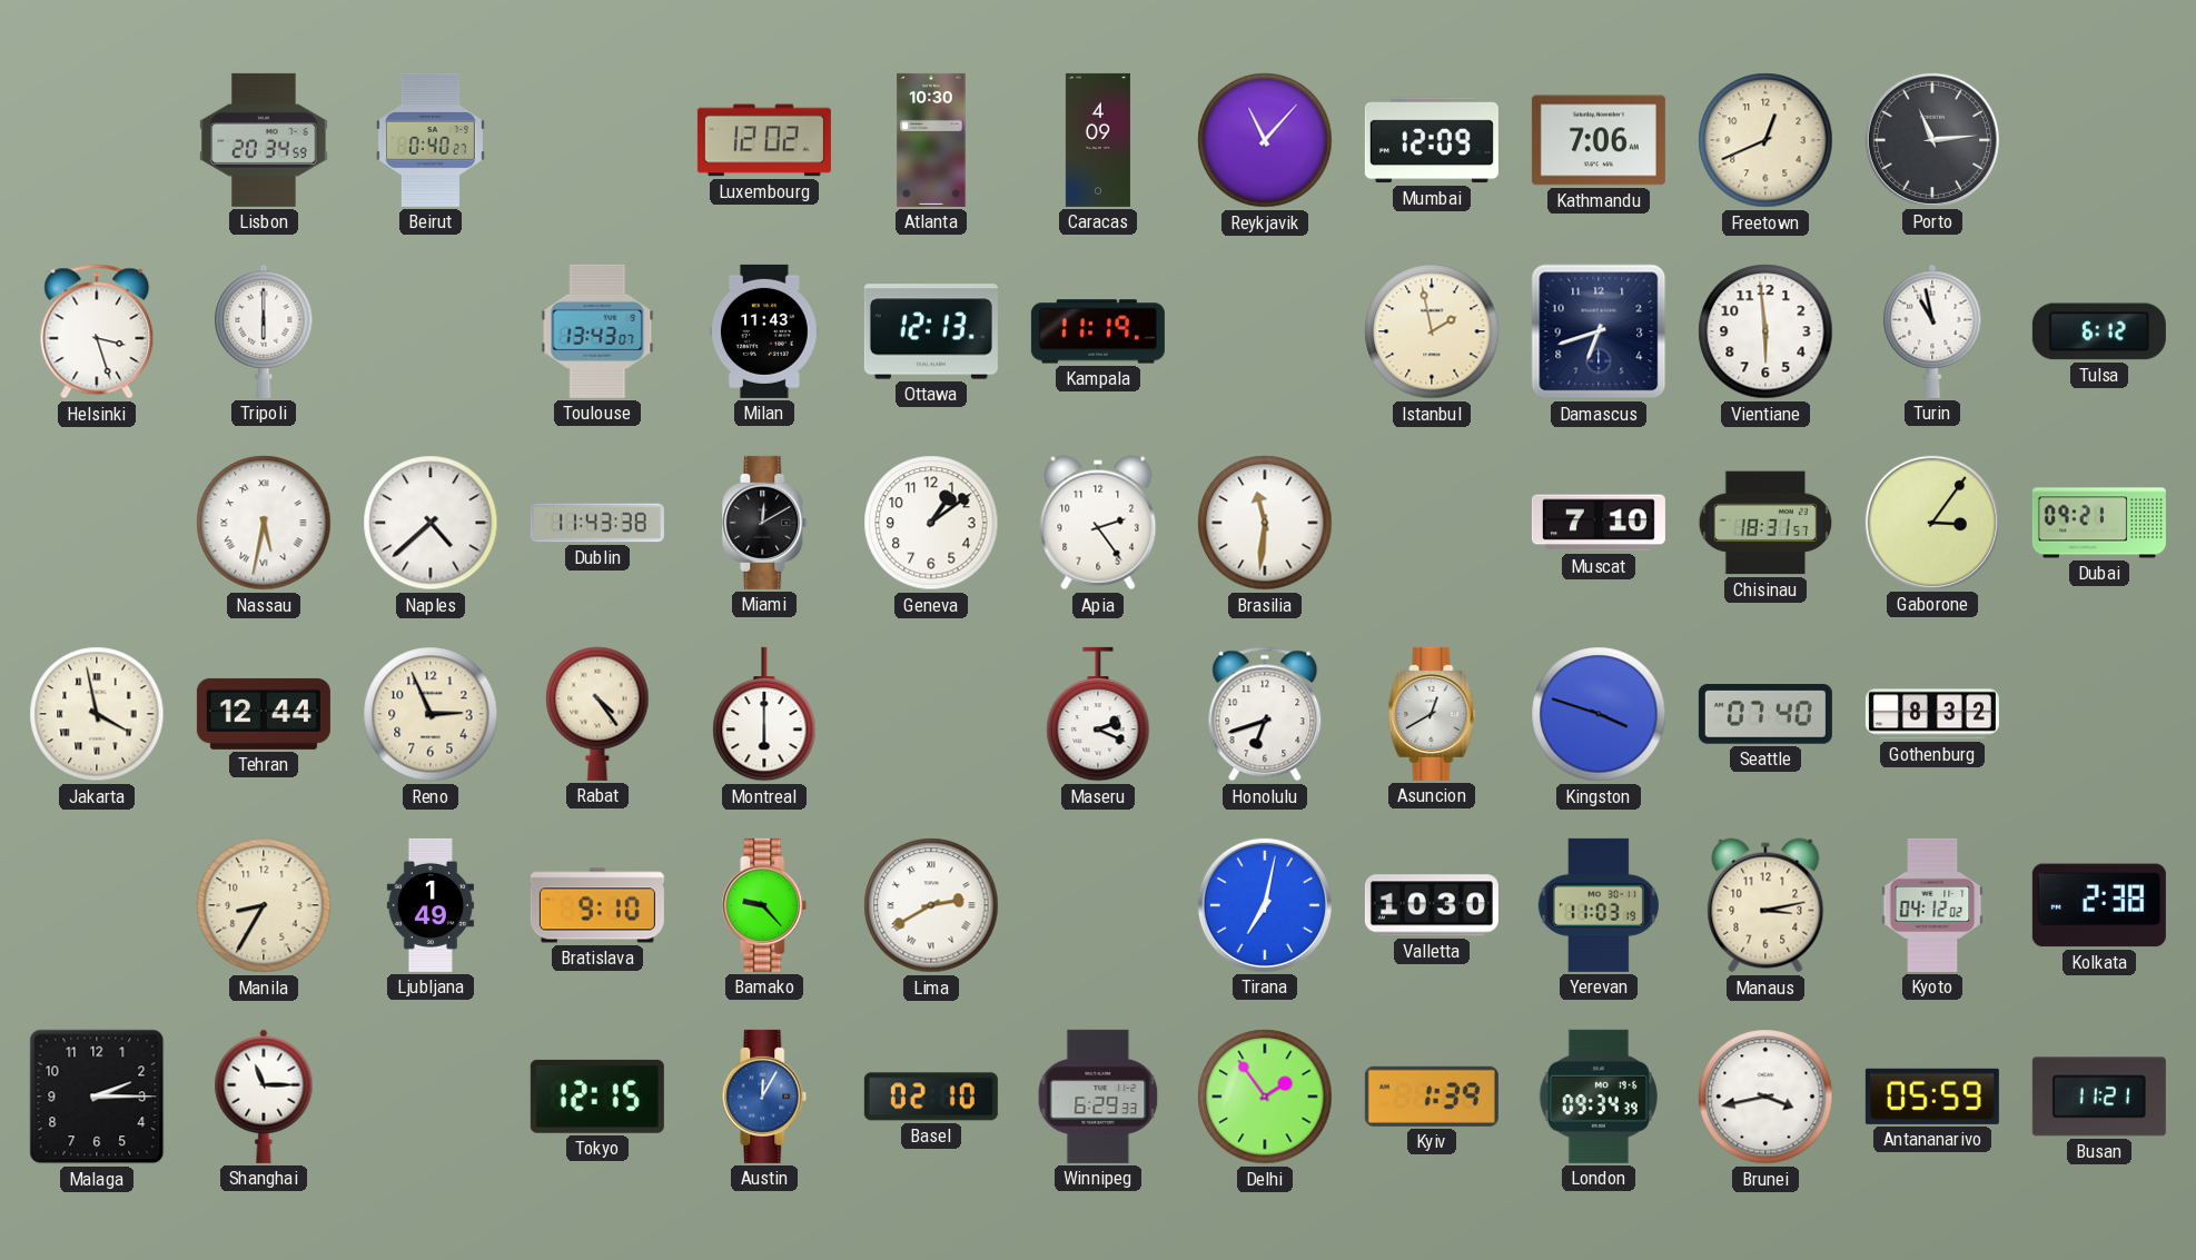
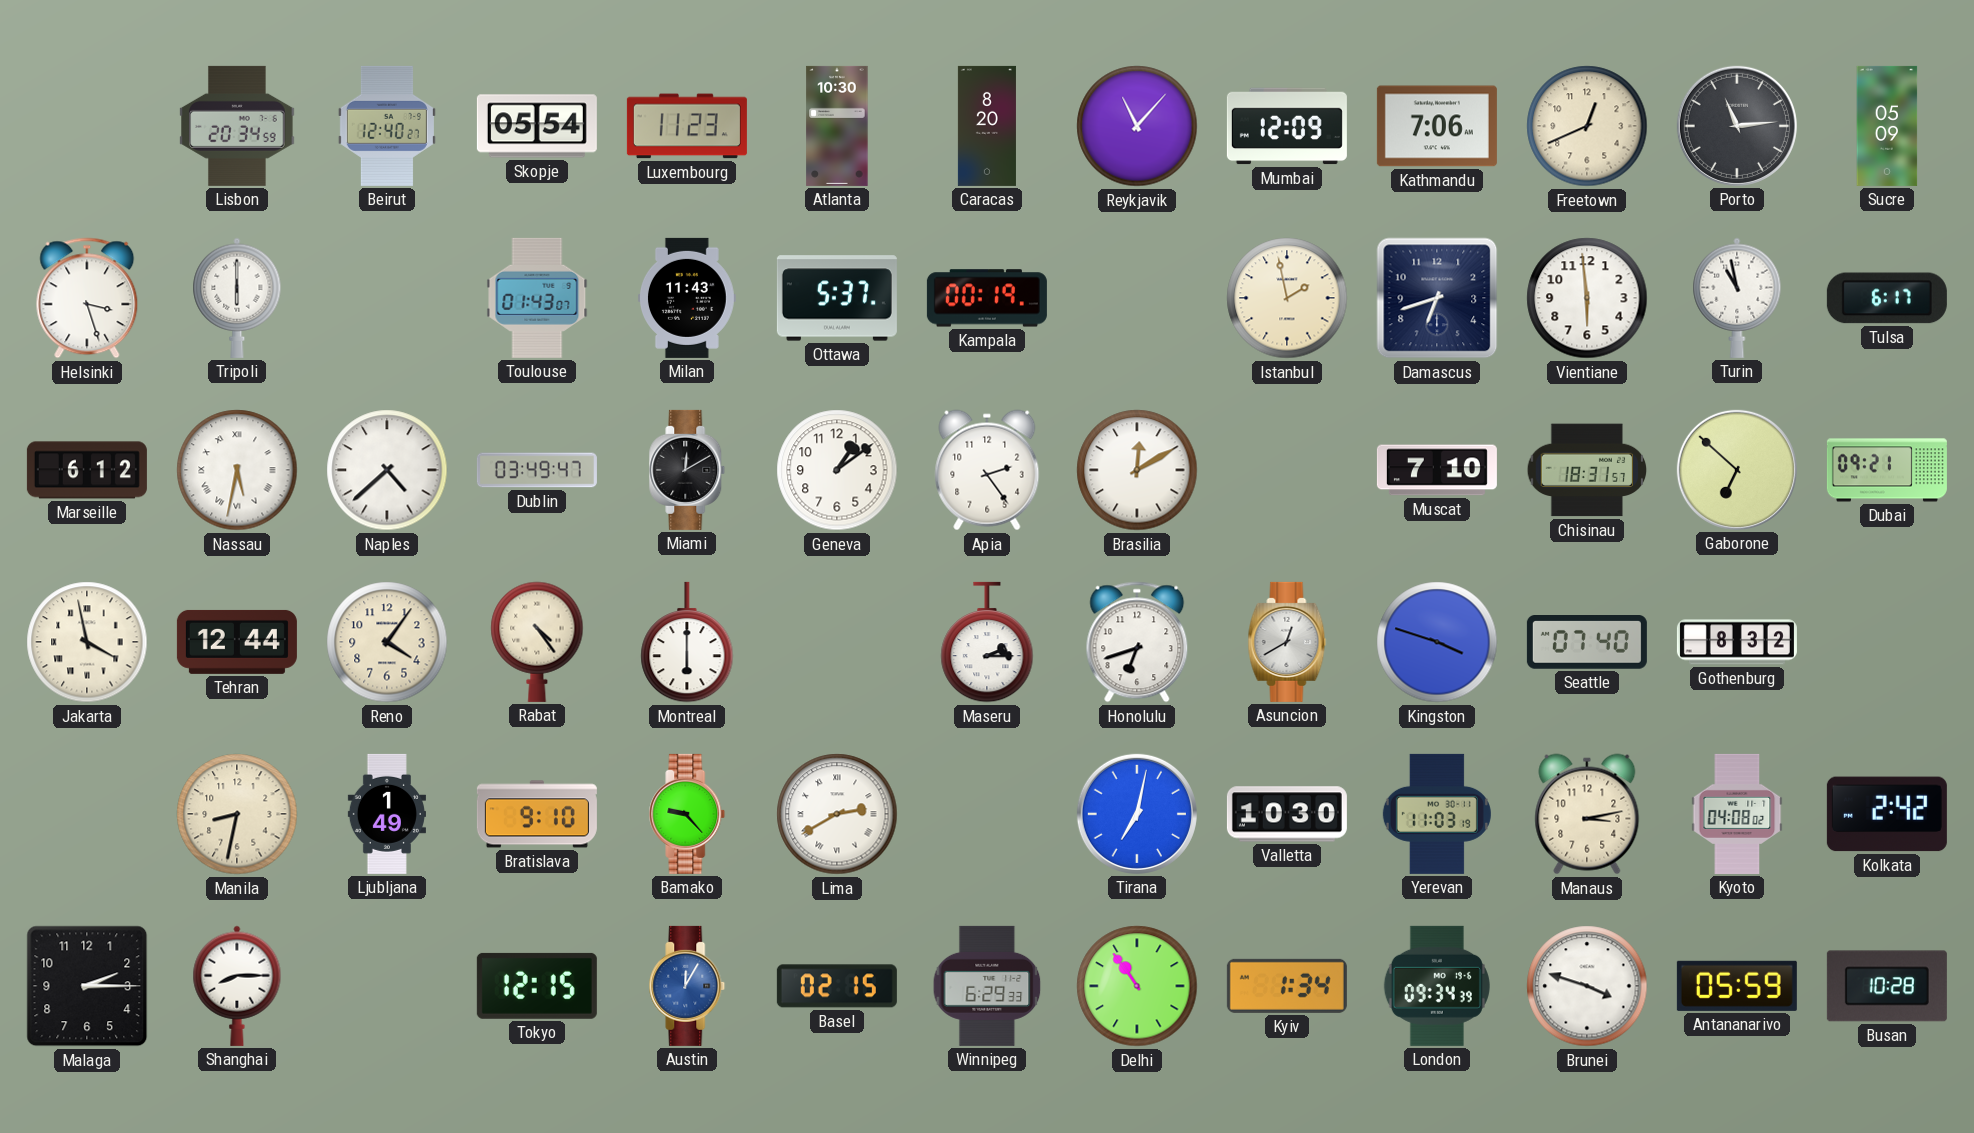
Beirut: 0:40 -> 12:40 (387, 126)
Skopje: none -> 05:54 (537, 126)
Luxembourg: 12:02 -> 11:23 (687, 126)
Caracas: 4:09 -> 8:20 (987, 126)
Sucre: none -> 05:09 (1887, 126)
Toulouse: 13:43 -> 01:43 (537, 298)
Ottawa: 12:13 -> 5:37 (837, 298)
Kampala: 11:19 -> 00:19 (987, 298)
Tulsa: 6:12 -> 6:17 (1887, 298)
Marseille: none -> 6:12 (87, 470)
Dublin: 11:43 -> 03:49 (537, 470)
Brasilia: 11:31 -> 12:10 (1137, 470)
Gaborone: 3:06 -> 6:52 (1737, 470)
Reno: 2:56 -> 4:06 (387, 642)
Maseru: 2:19 -> 2:15 (987, 642)
Manila: 8:35 -> 8:32 (237, 814)
Kyoto: 04:12 -> 04:08 (1737, 814)
Kolkata: 2:38 -> 2:42 (1887, 814)
Shanghai: 11:15 -> 8:15 (237, 986)
Basel: 02:10 -> 02:15 (837, 986)
Delhi: 1:54 -> 10:54 (1137, 986)
Kyiv: 1:39 -> 1:34 (1287, 986)
Brunei: 3:43 -> 3:48 (1587, 986)
Busan: 11:21 -> 10:28 (1887, 986)
